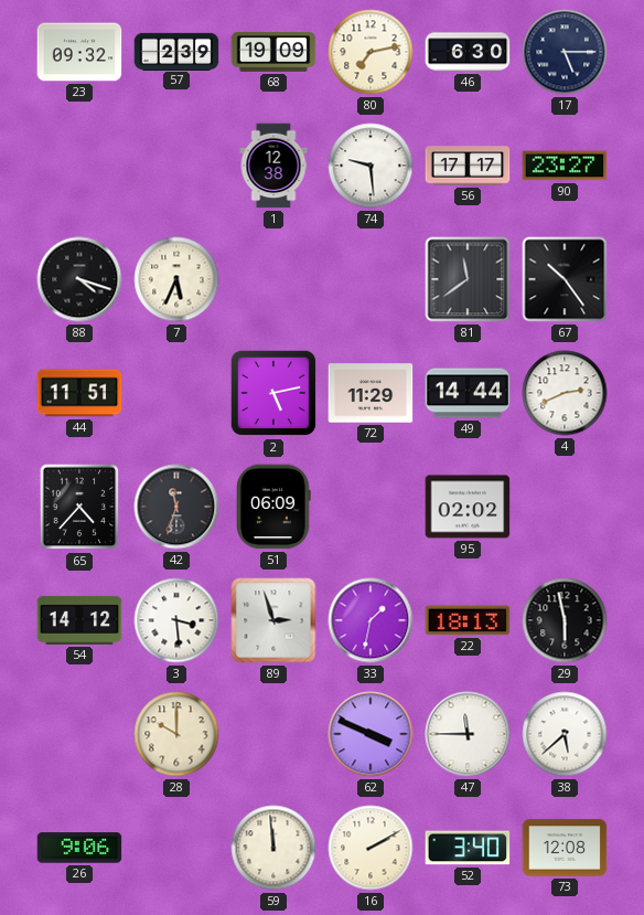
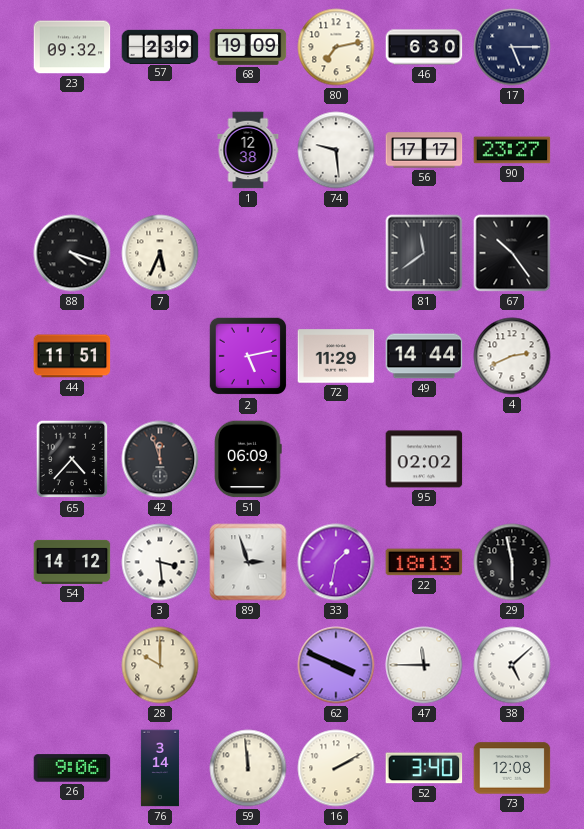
42: 11:33 -> 11:57 (160, 459)
38: 5:38 -> 5:08 (512, 665)
76: none -> 3:14 (160, 768)
